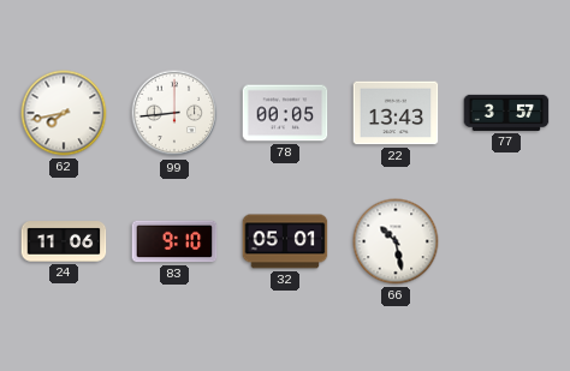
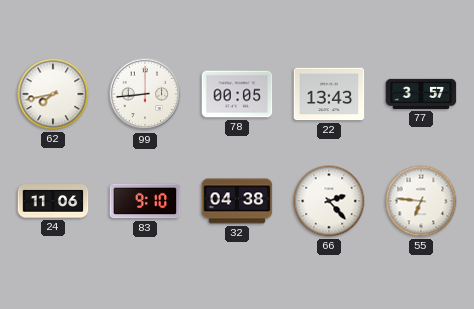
32: 05:01 -> 04:38 (237, 201)
66: 10:28 -> 2:23 (329, 201)
55: none -> 6:46 (421, 201)
